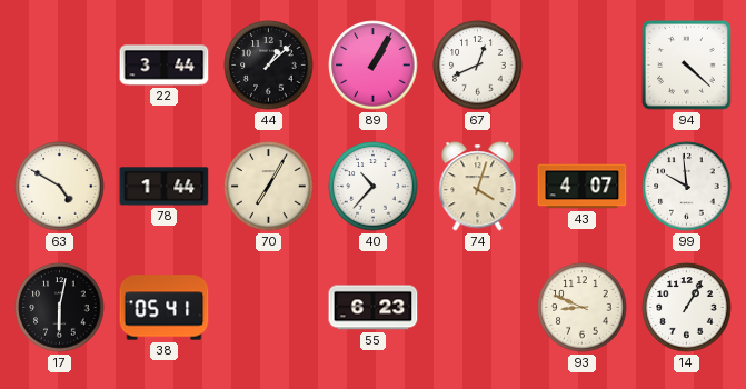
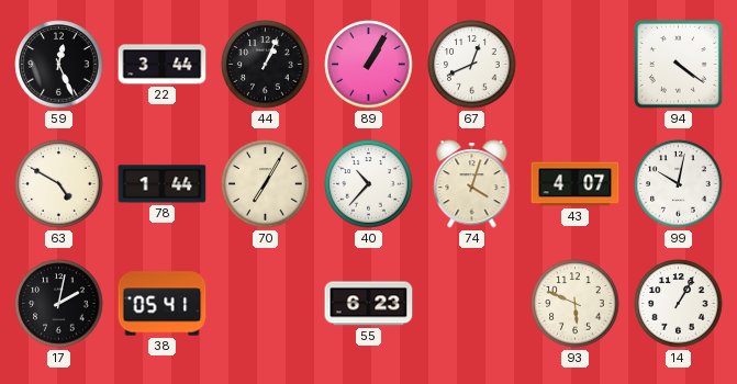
59: none -> 12:26 (59, 65)
44: 1:08 -> 1:04 (266, 65)
94: 4:22 -> 4:21 (679, 65)
99: 9:59 -> 10:02 (679, 184)
17: 6:02 -> 2:02 (59, 304)
93: 8:49 -> 5:49 (576, 304)
